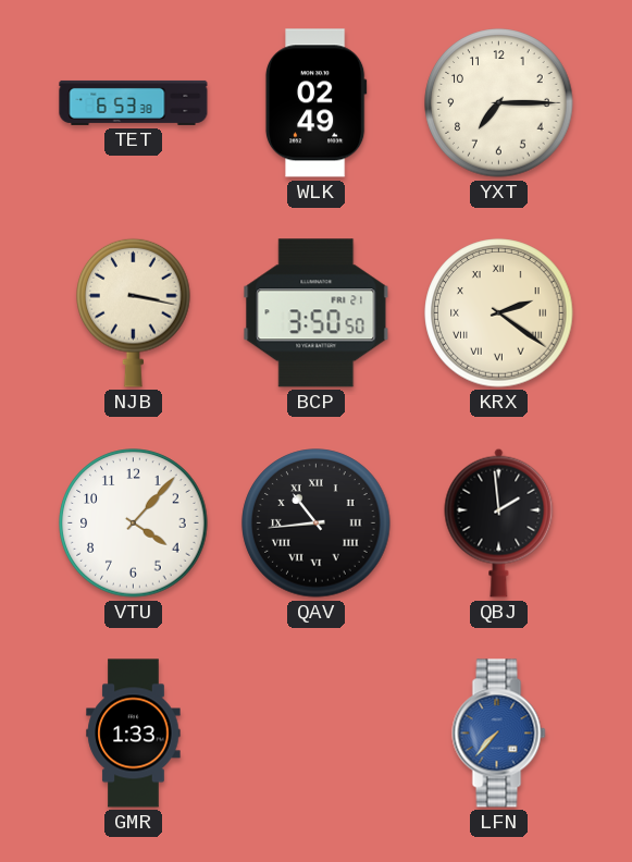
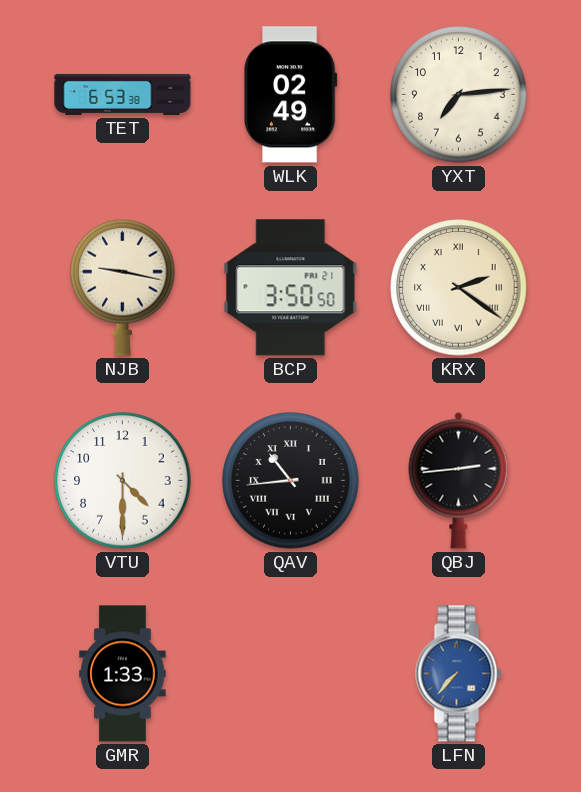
YXT: 7:15 -> 7:14 (459, 95)
NJB: 3:17 -> 9:17 (123, 287)
VTU: 4:07 -> 4:30 (123, 481)
QBJ: 1:59 -> 2:44 (459, 480)
